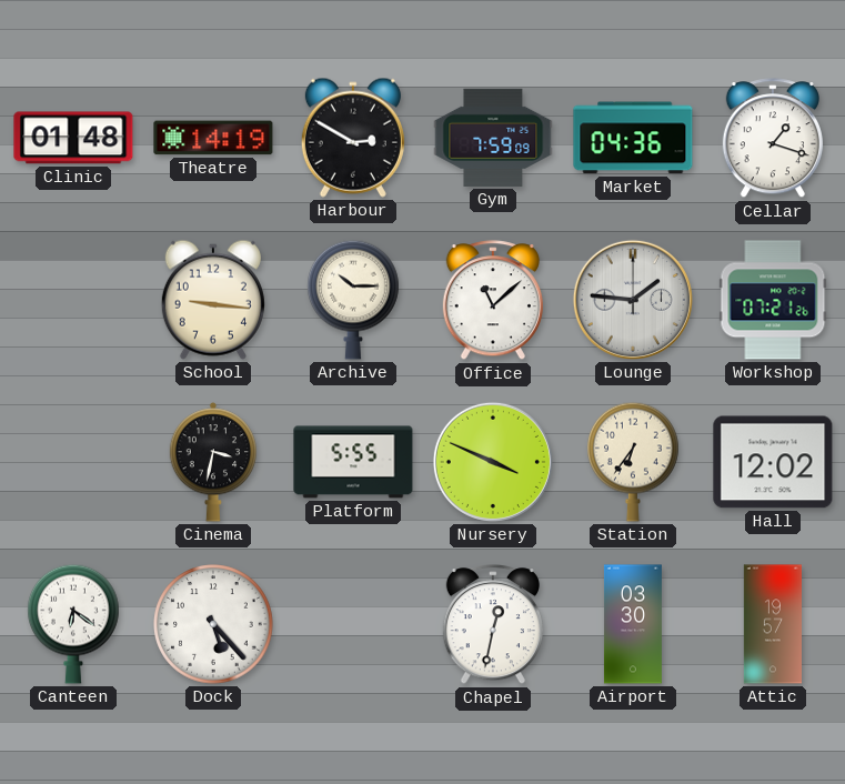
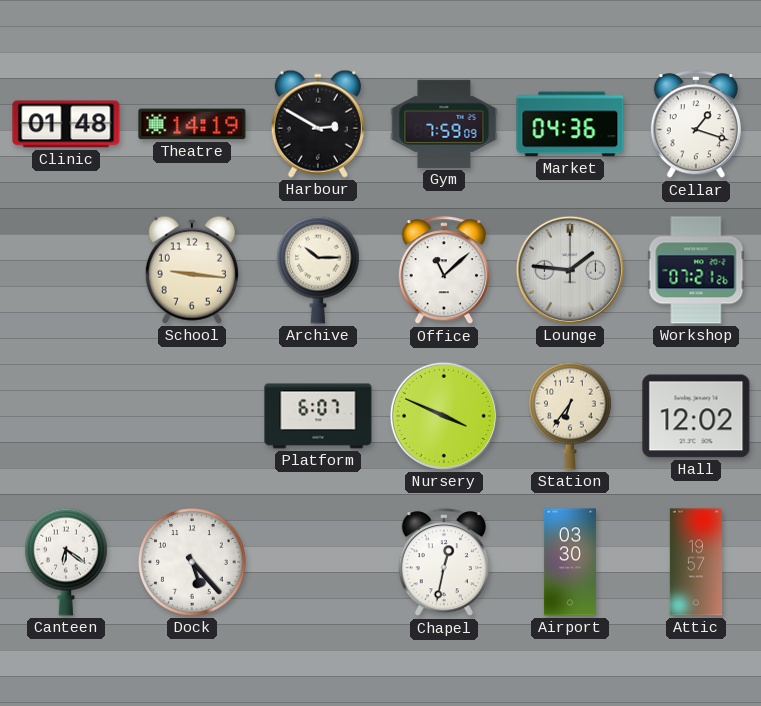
Cinema: 3:32 -> none (212, 462)
Platform: 5:55 -> 6:07 (318, 416)
